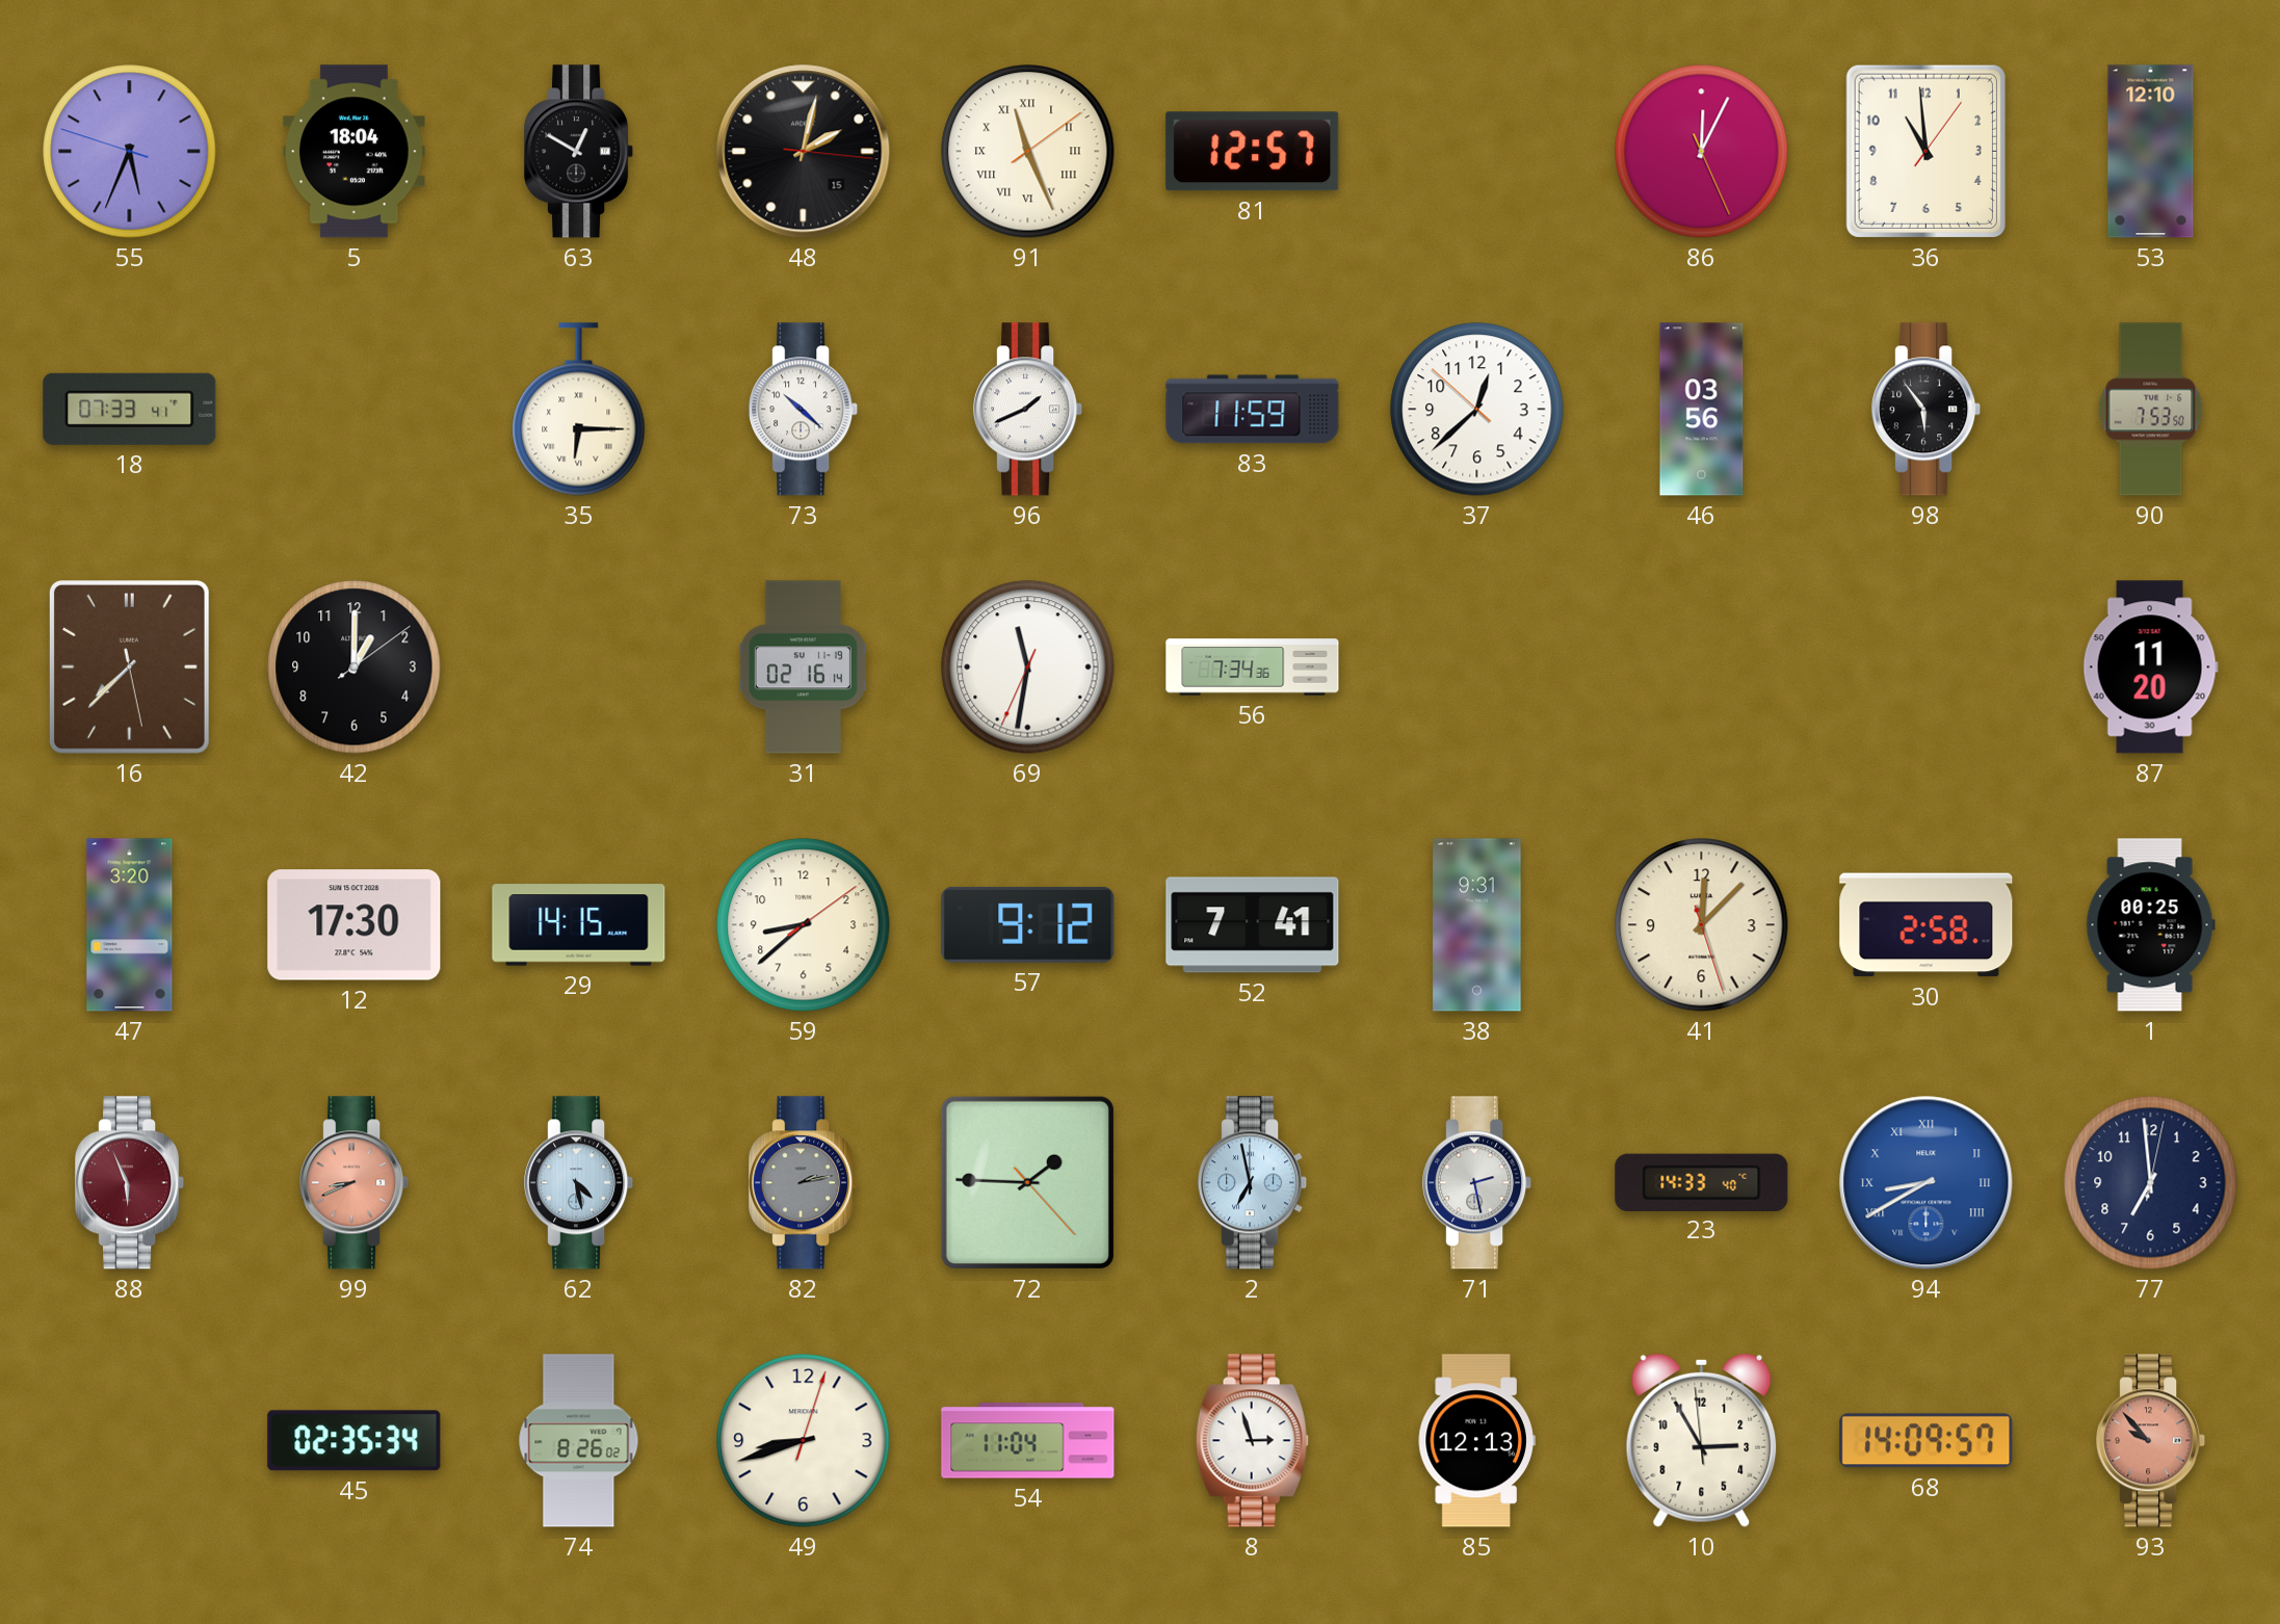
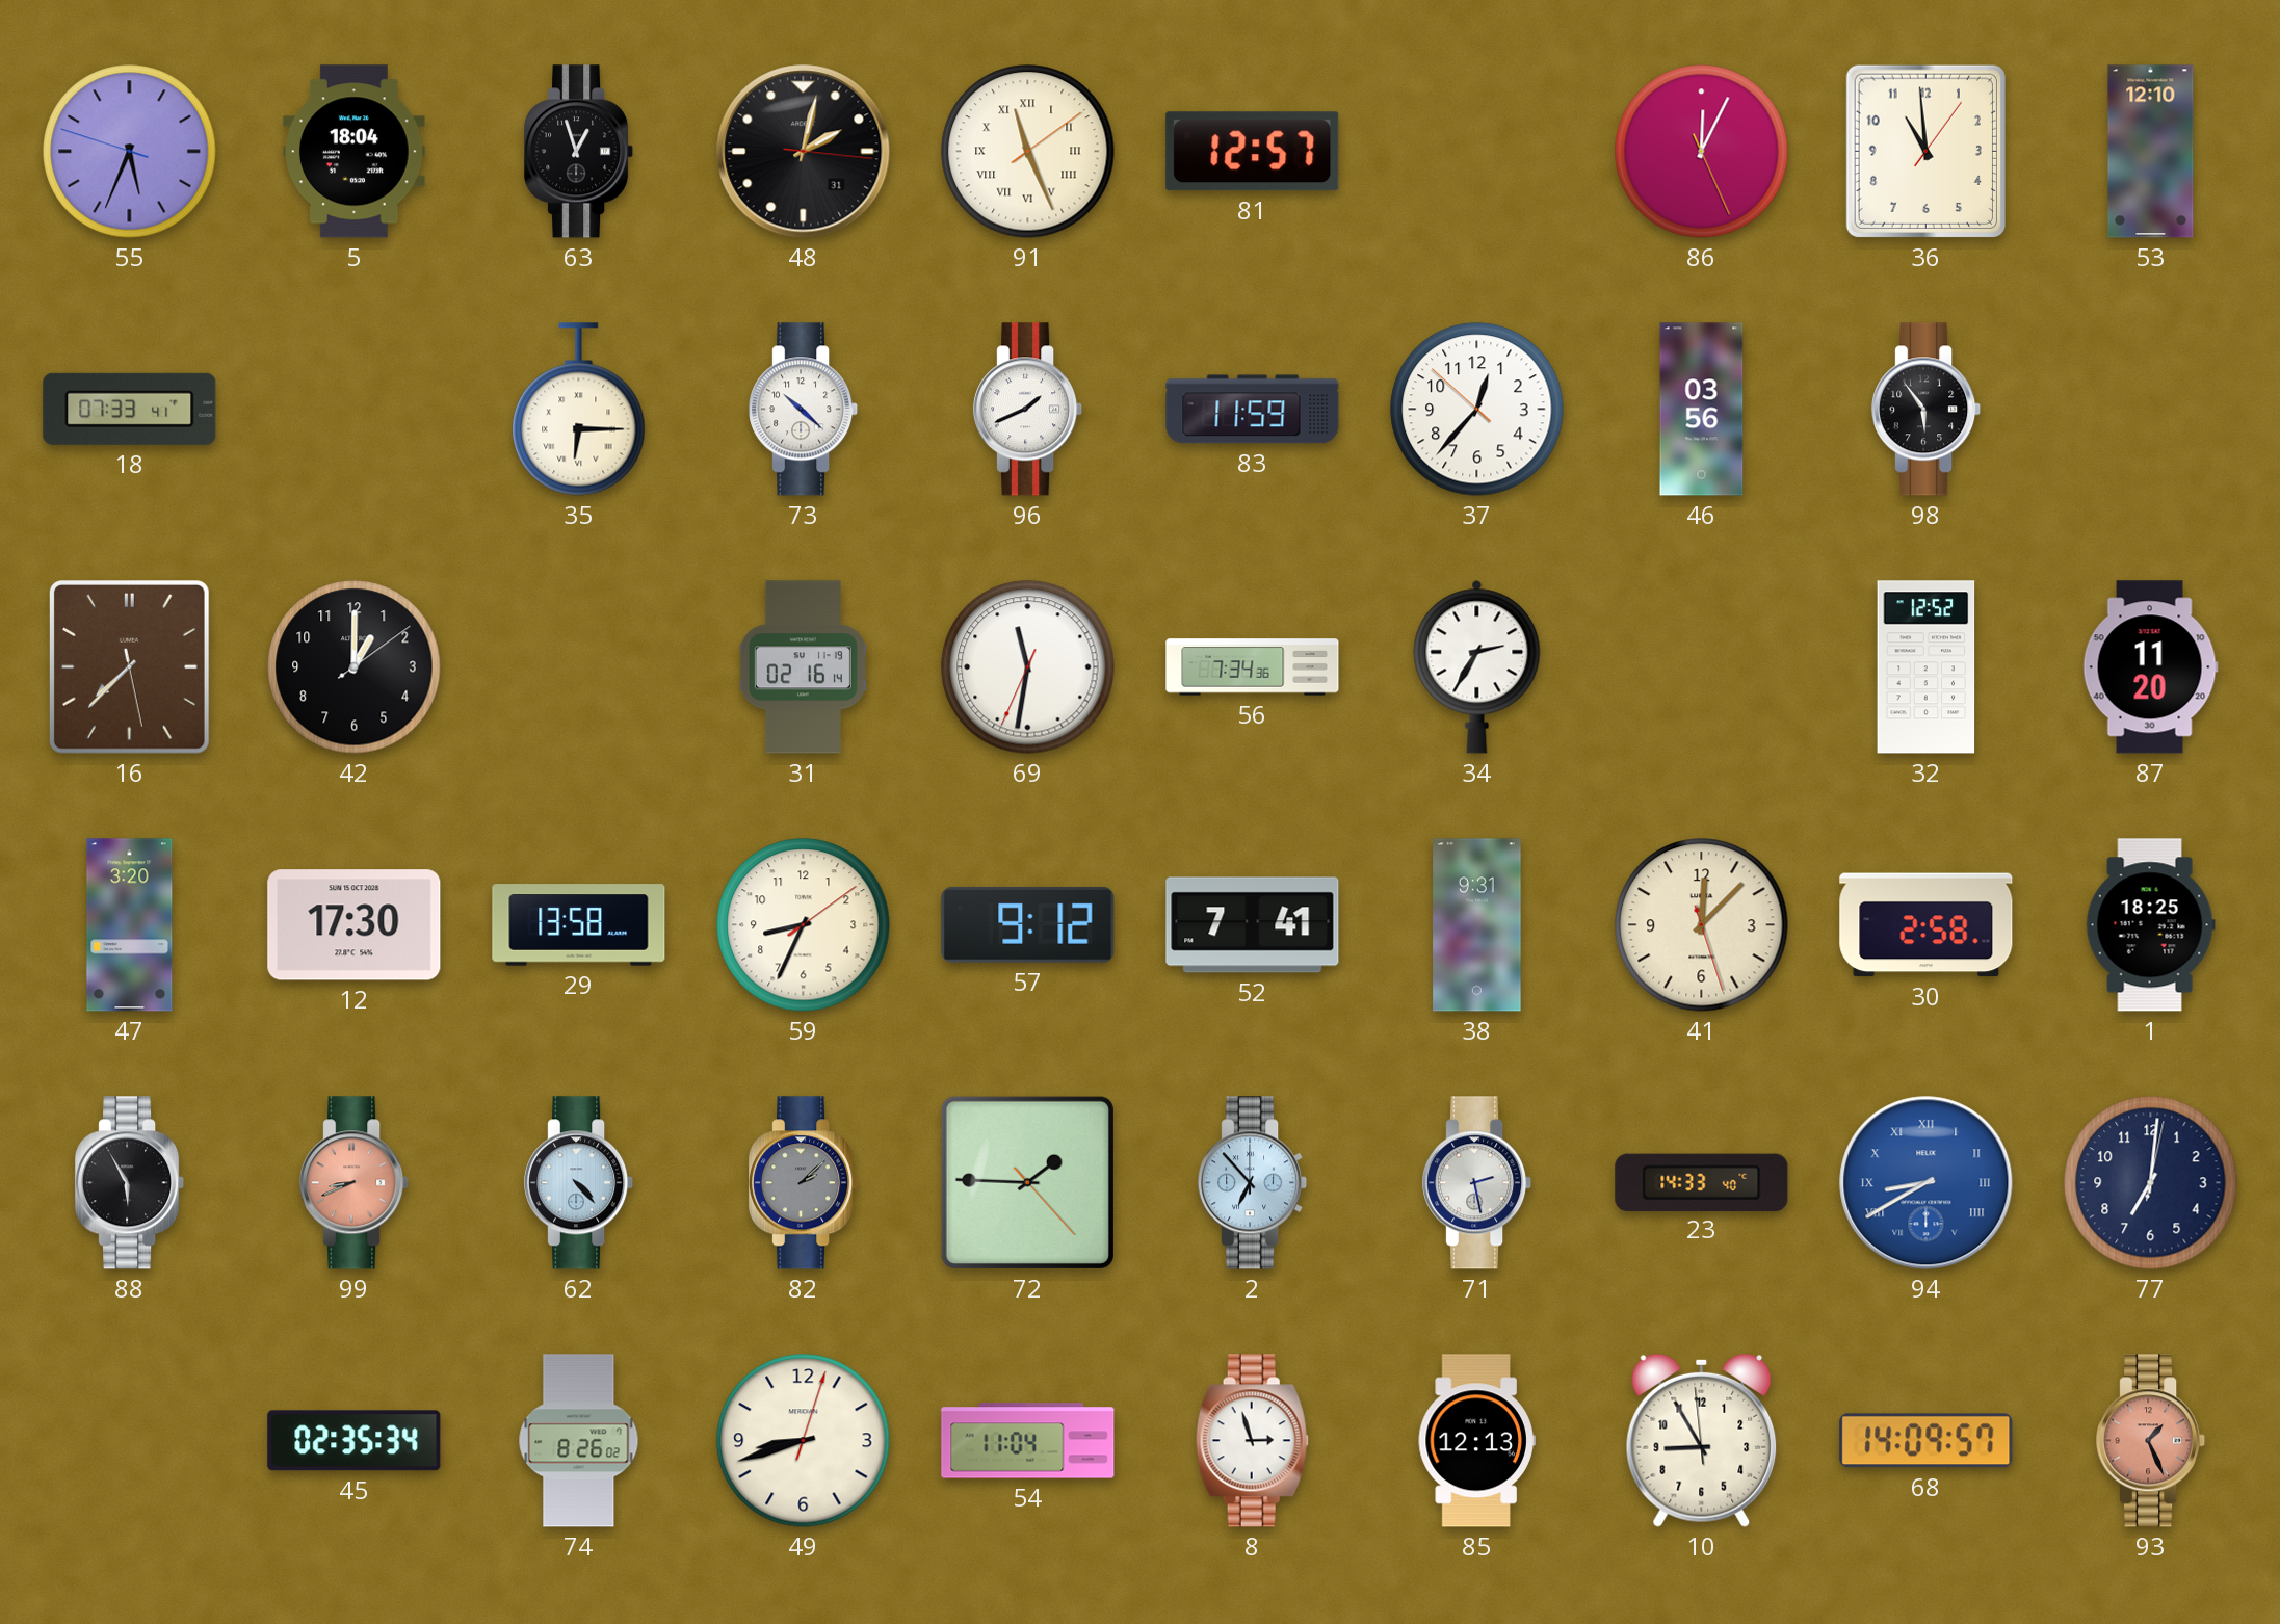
63: 12:50 -> 12:57 (579, 152)
48 date: 15 -> 31 (804, 152)
37: 12:37 -> 12:36 (1477, 410)
90: 7:53 -> none (2151, 410)
34: none -> 2:35 (1477, 666)
32: none -> 12:52 (1927, 667)
29: 14:15 -> 13:58 (579, 925)
59: 8:38 -> 8:34 (804, 925)
1: 00:25 -> 18:25 (2150, 925)
88: 5:56 -> 5:55 (130, 1183)
88 dial: burgundy -> black (130, 1183)
62: 4:28 -> 4:23 (579, 1183)
82: 2:13 -> 2:08 (804, 1183)
2: 6:58 -> 6:53 (1253, 1183)
77: 6:59 -> 7:01 (2151, 1183)
10: 2:54 -> 8:54 (1702, 1440)
93: 9:53 -> 1:26 (2151, 1441)
